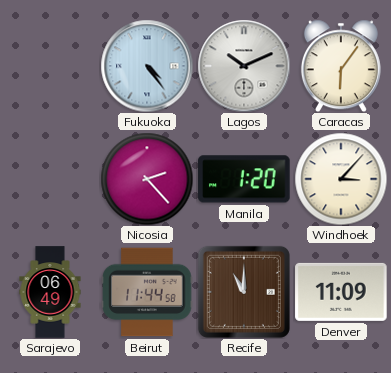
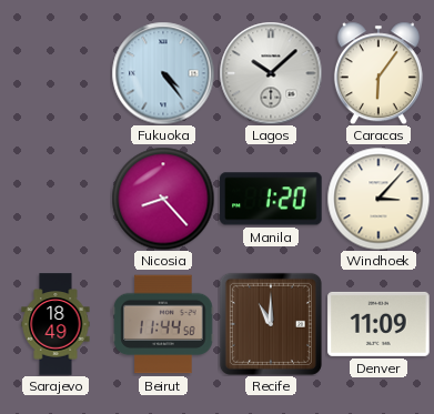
Lagos: 10:11 -> 10:08 (271, 73)
Nicosia: 2:23 -> 8:23 (163, 199)
Sarajevo: 06:49 -> 18:49 (55, 324)
